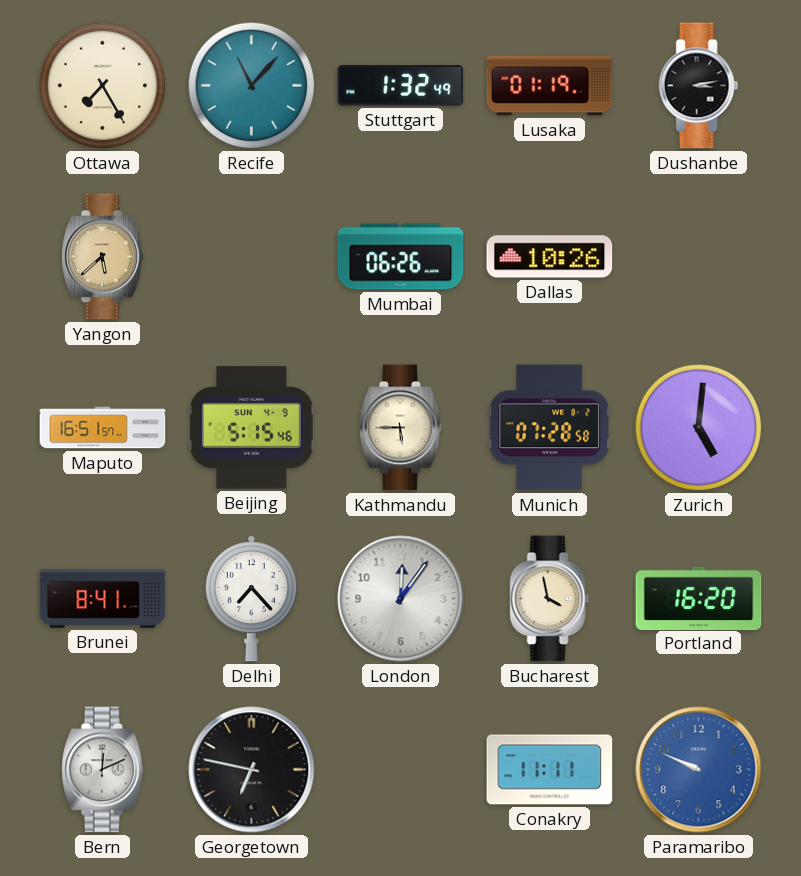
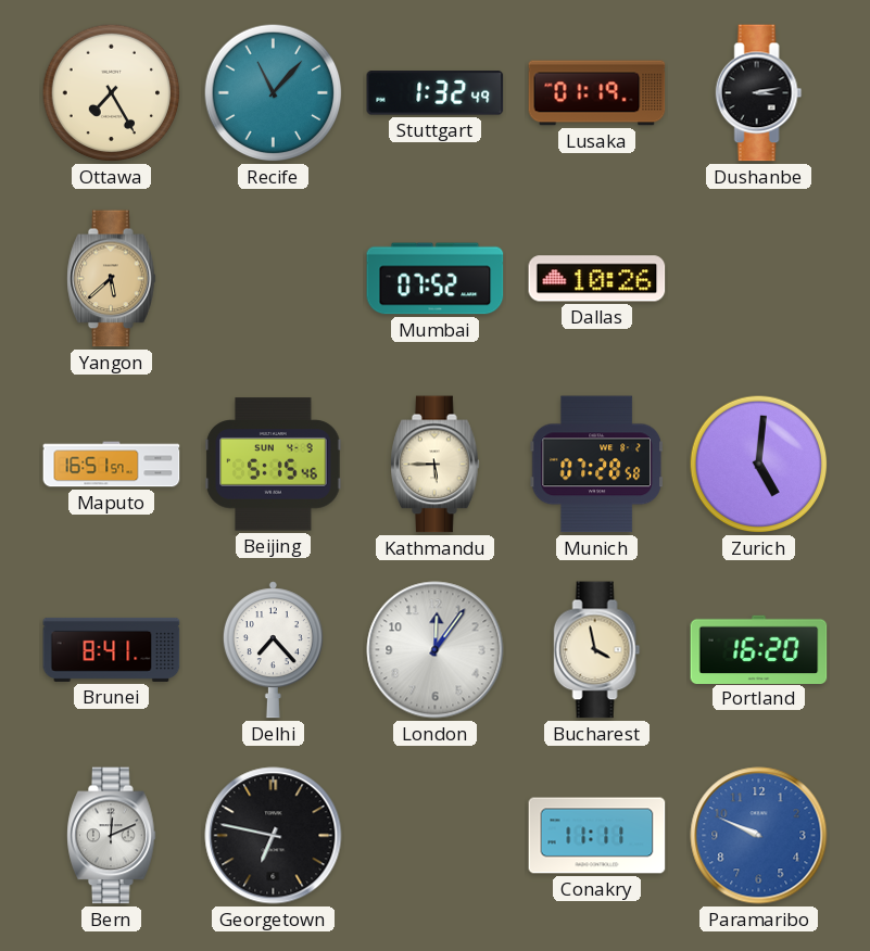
Mumbai: 06:26 -> 07:52 (436, 279)
